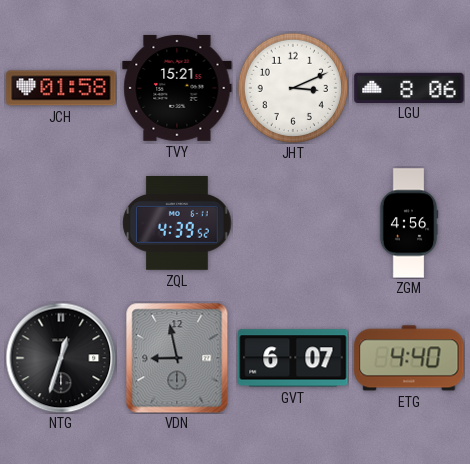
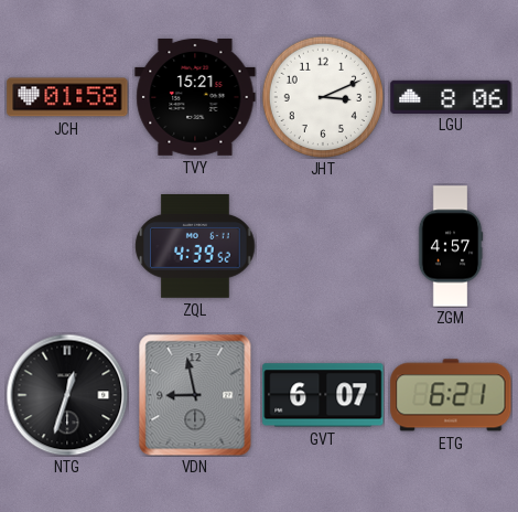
ZGM: 4:56 -> 4:57 (451, 246)
ETG: 4:40 -> 6:21 (451, 395)
